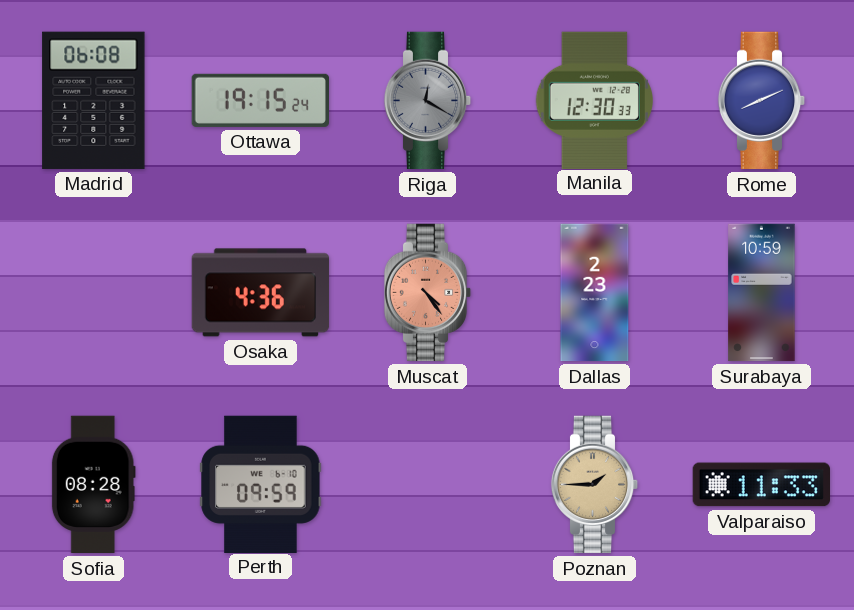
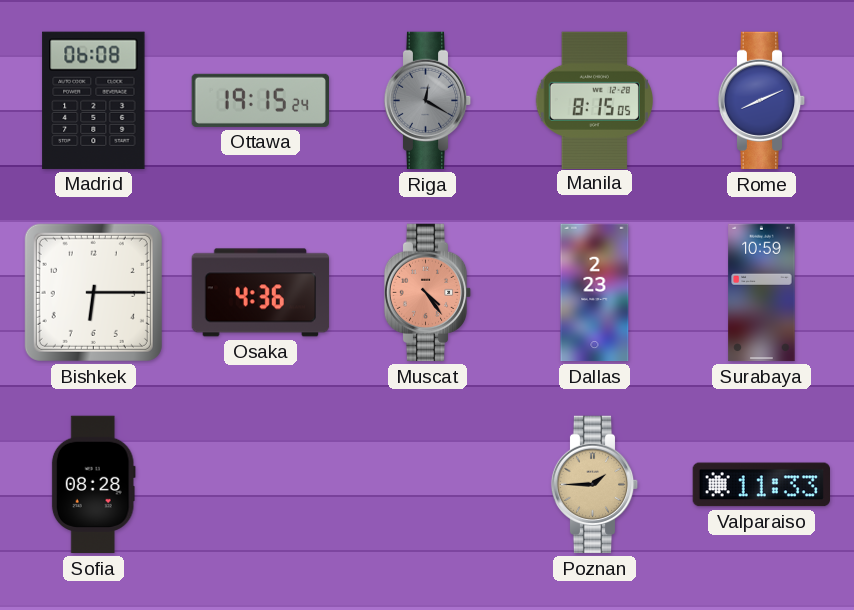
Manila: 12:30 -> 8:15 (594, 100)
Bishkek: none -> 6:15 (93, 292)
Perth: 09:59 -> none (261, 484)
